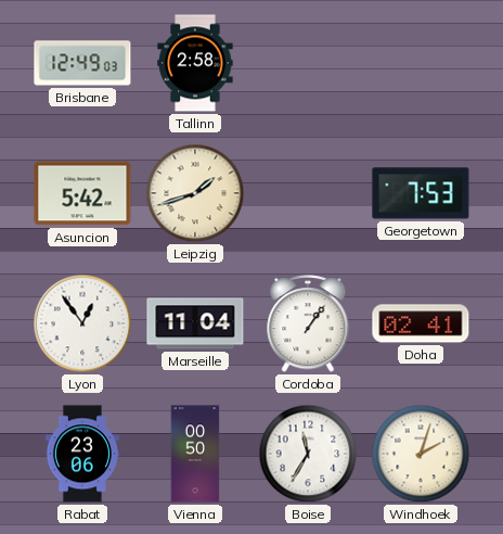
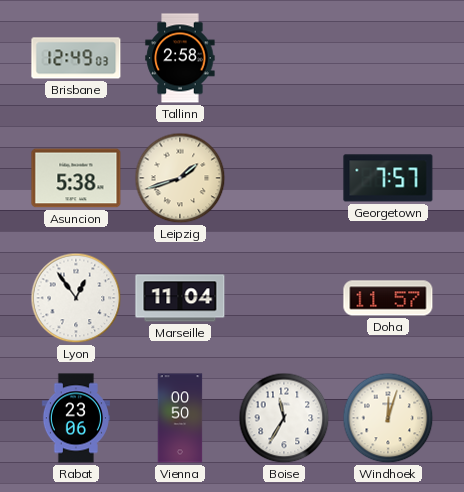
Asuncion: 5:42 -> 5:38 (76, 178)
Georgetown: 7:53 -> 7:57 (388, 178)
Cordoba: 1:06 -> none (308, 325)
Doha: 02:41 -> 11:57 (388, 298)
Windhoek: 2:03 -> 12:03 (388, 418)
